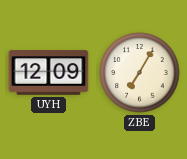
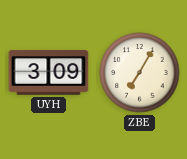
UYH: 12:09 -> 3:09 (49, 73)
